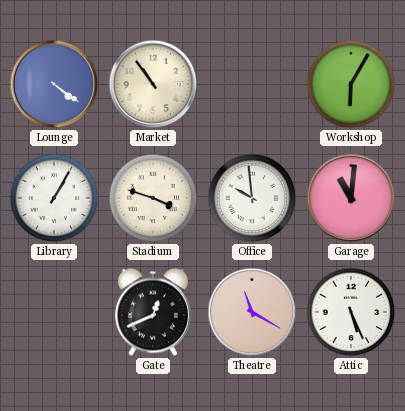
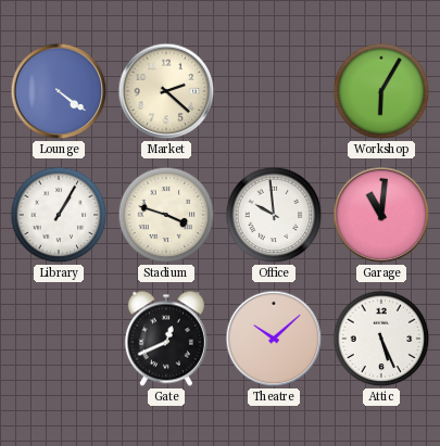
Market: 10:54 -> 2:22 (166, 91)
Theatre: 11:20 -> 10:08 (274, 339)
